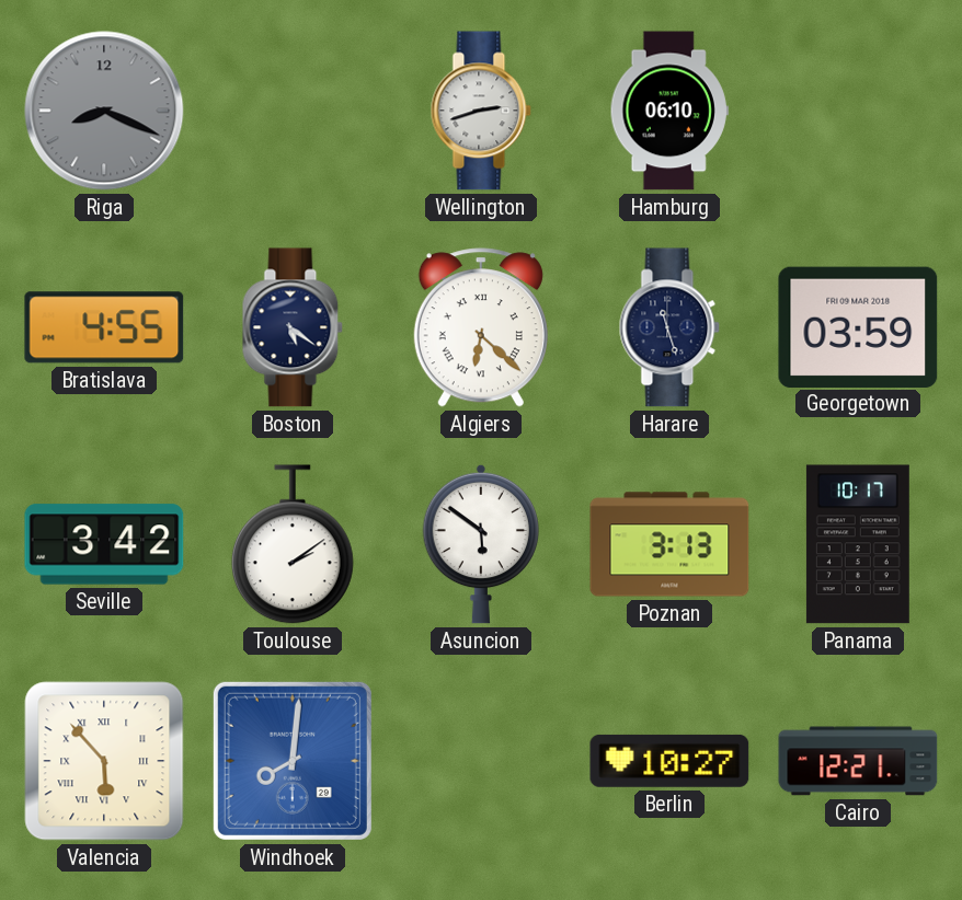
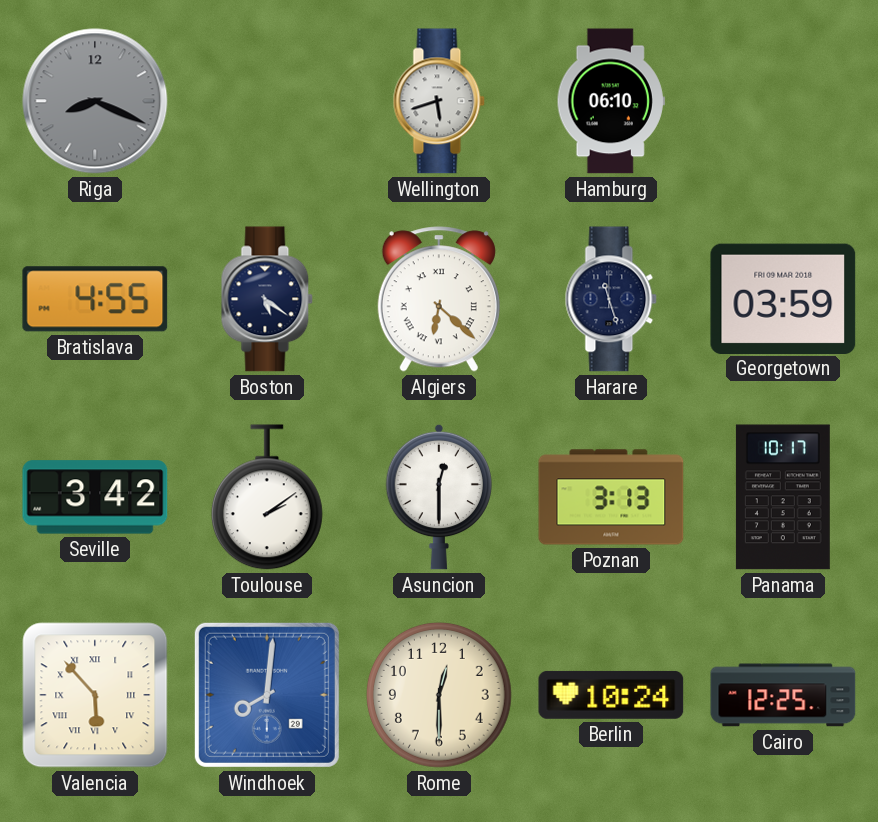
Wellington: 2:42 -> 5:42 (439, 101)
Asuncion: 5:51 -> 12:30 (438, 497)
Rome: none -> 12:30 (440, 696)
Berlin: 10:27 -> 10:24 (611, 695)
Cairo: 12:21 -> 12:25 (783, 695)
